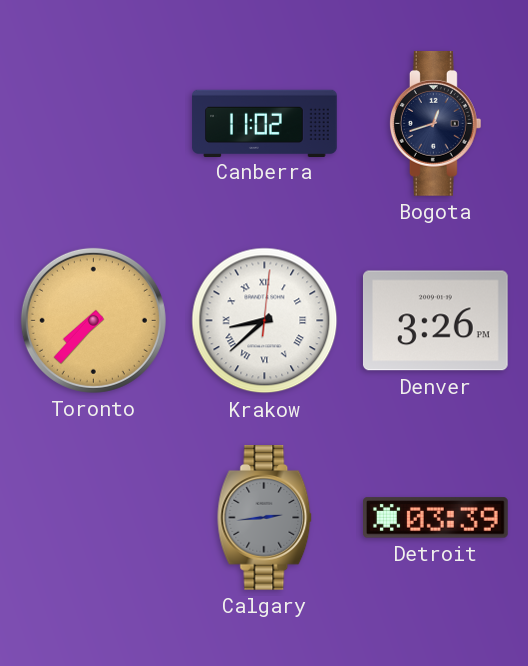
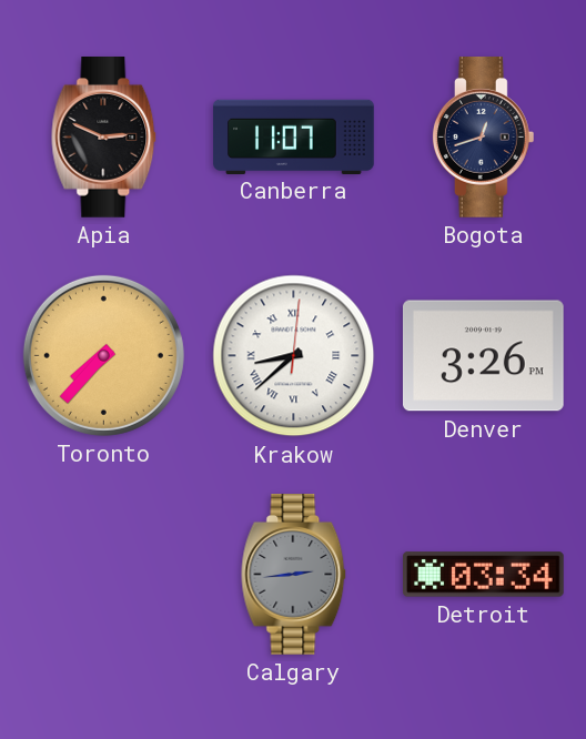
Apia: none -> 2:49 (104, 138)
Canberra: 11:02 -> 11:07 (294, 136)
Detroit: 03:39 -> 03:34 (484, 575)
